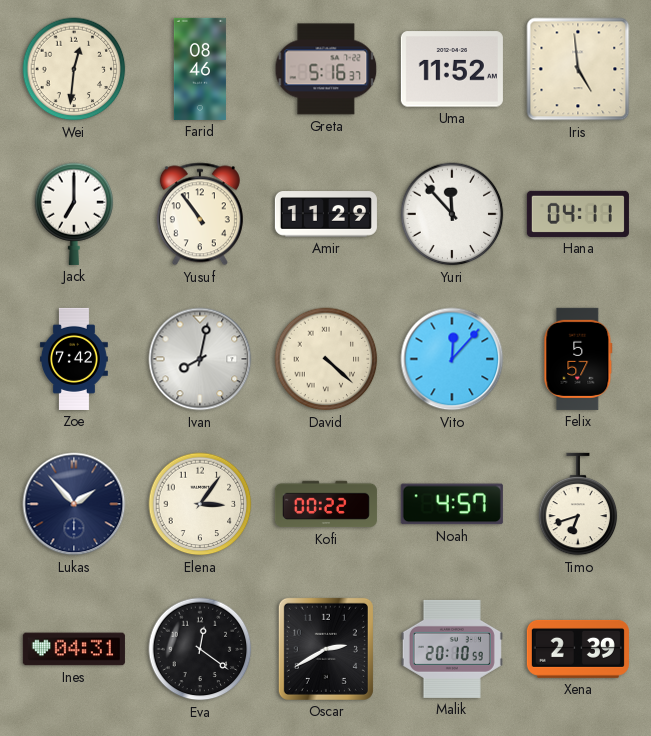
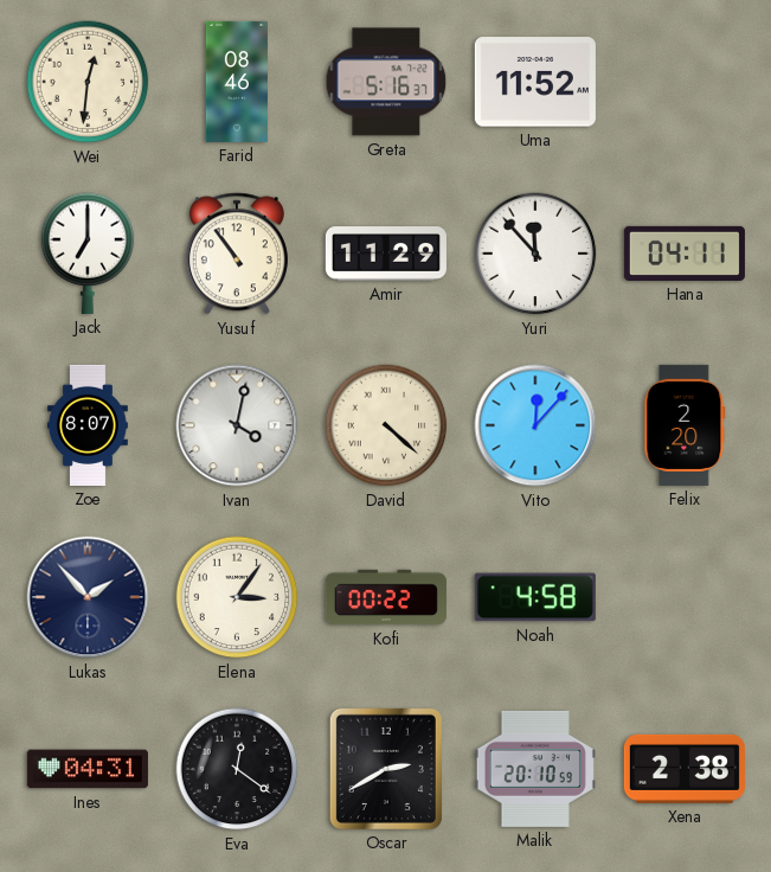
Iris: 4:59 -> none (578, 69)
Zoe: 7:42 -> 8:07 (88, 425)
Ivan: 8:02 -> 4:02 (237, 425)
Felix: 5:57 -> 2:20 (685, 425)
Noah: 4:57 -> 4:58 (535, 597)
Timo: 6:42 -> none (578, 504)
Xena: 2:39 -> 2:38 (685, 769)
